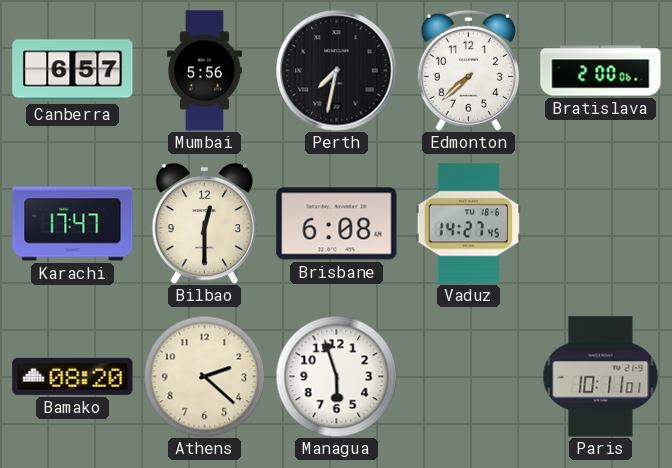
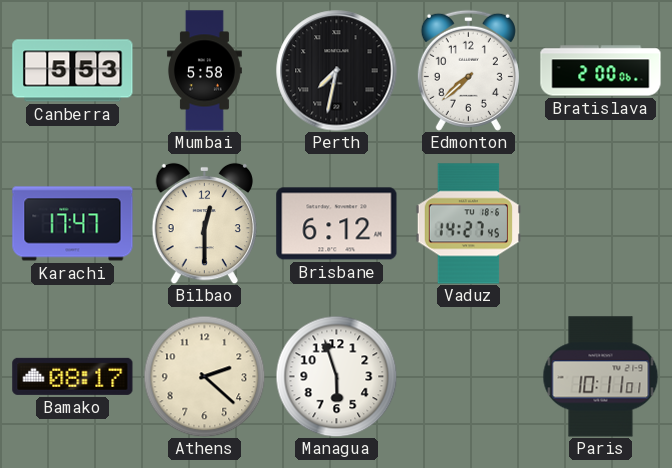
Canberra: 6:57 -> 5:53 (73, 71)
Mumbai: 5:56 -> 5:58 (204, 71)
Brisbane: 6:08 -> 6:12 (337, 224)
Bamako: 08:20 -> 08:17 (73, 376)
